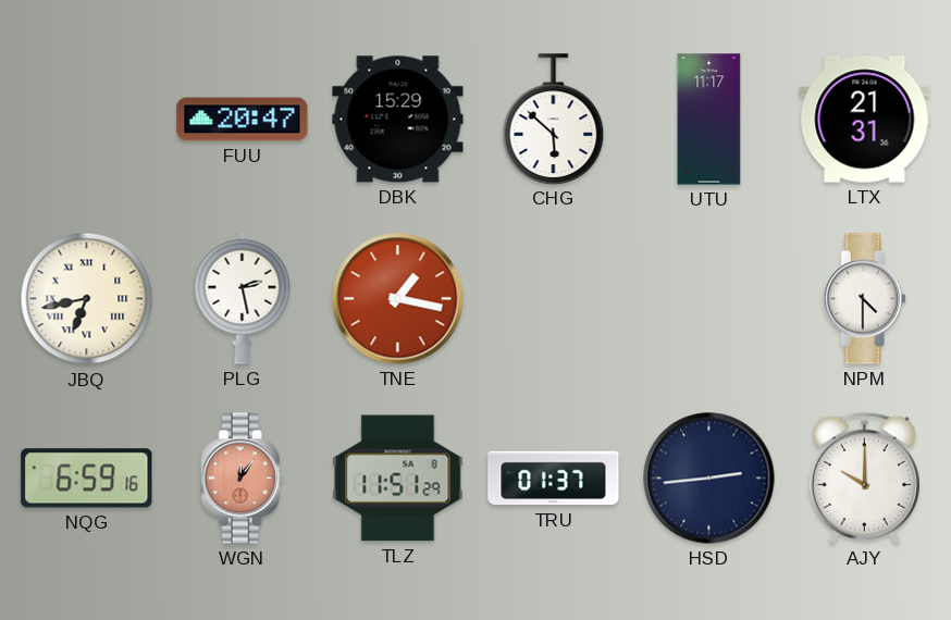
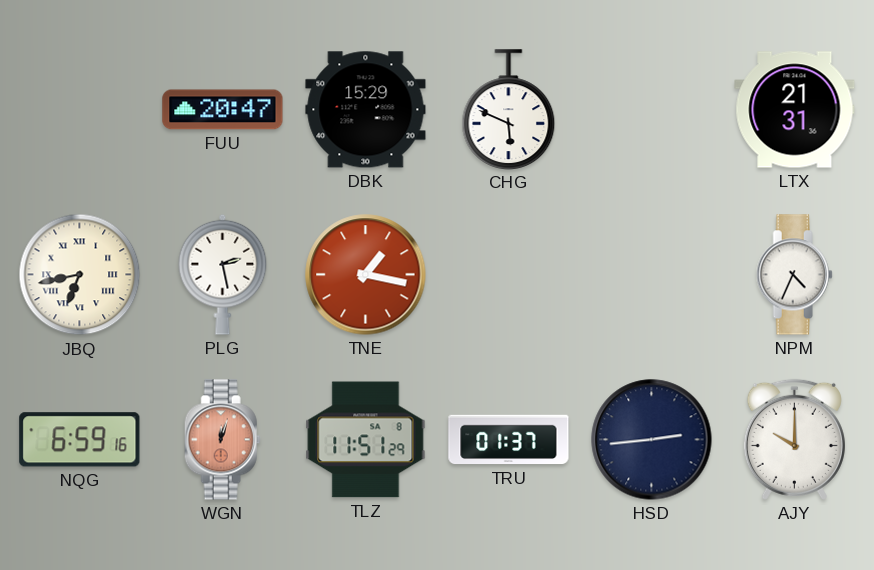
CHG: 5:52 -> 5:49 (509, 109)
UTU: 11:17 -> none (709, 120)
NPM: 4:30 -> 4:34 (794, 275)
WGN: 12:06 -> 12:03 (222, 440)
